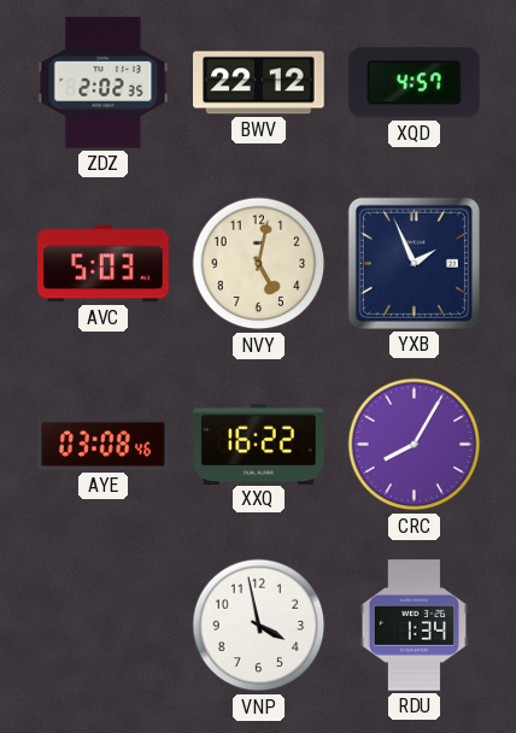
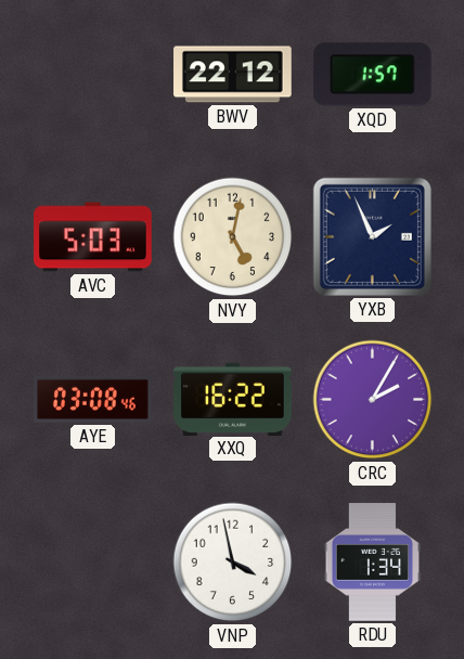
ZDZ: 2:02 -> none (104, 83)
XQD: 4:57 -> 1:57 (372, 75)
CRC: 8:05 -> 2:05 (373, 400)
